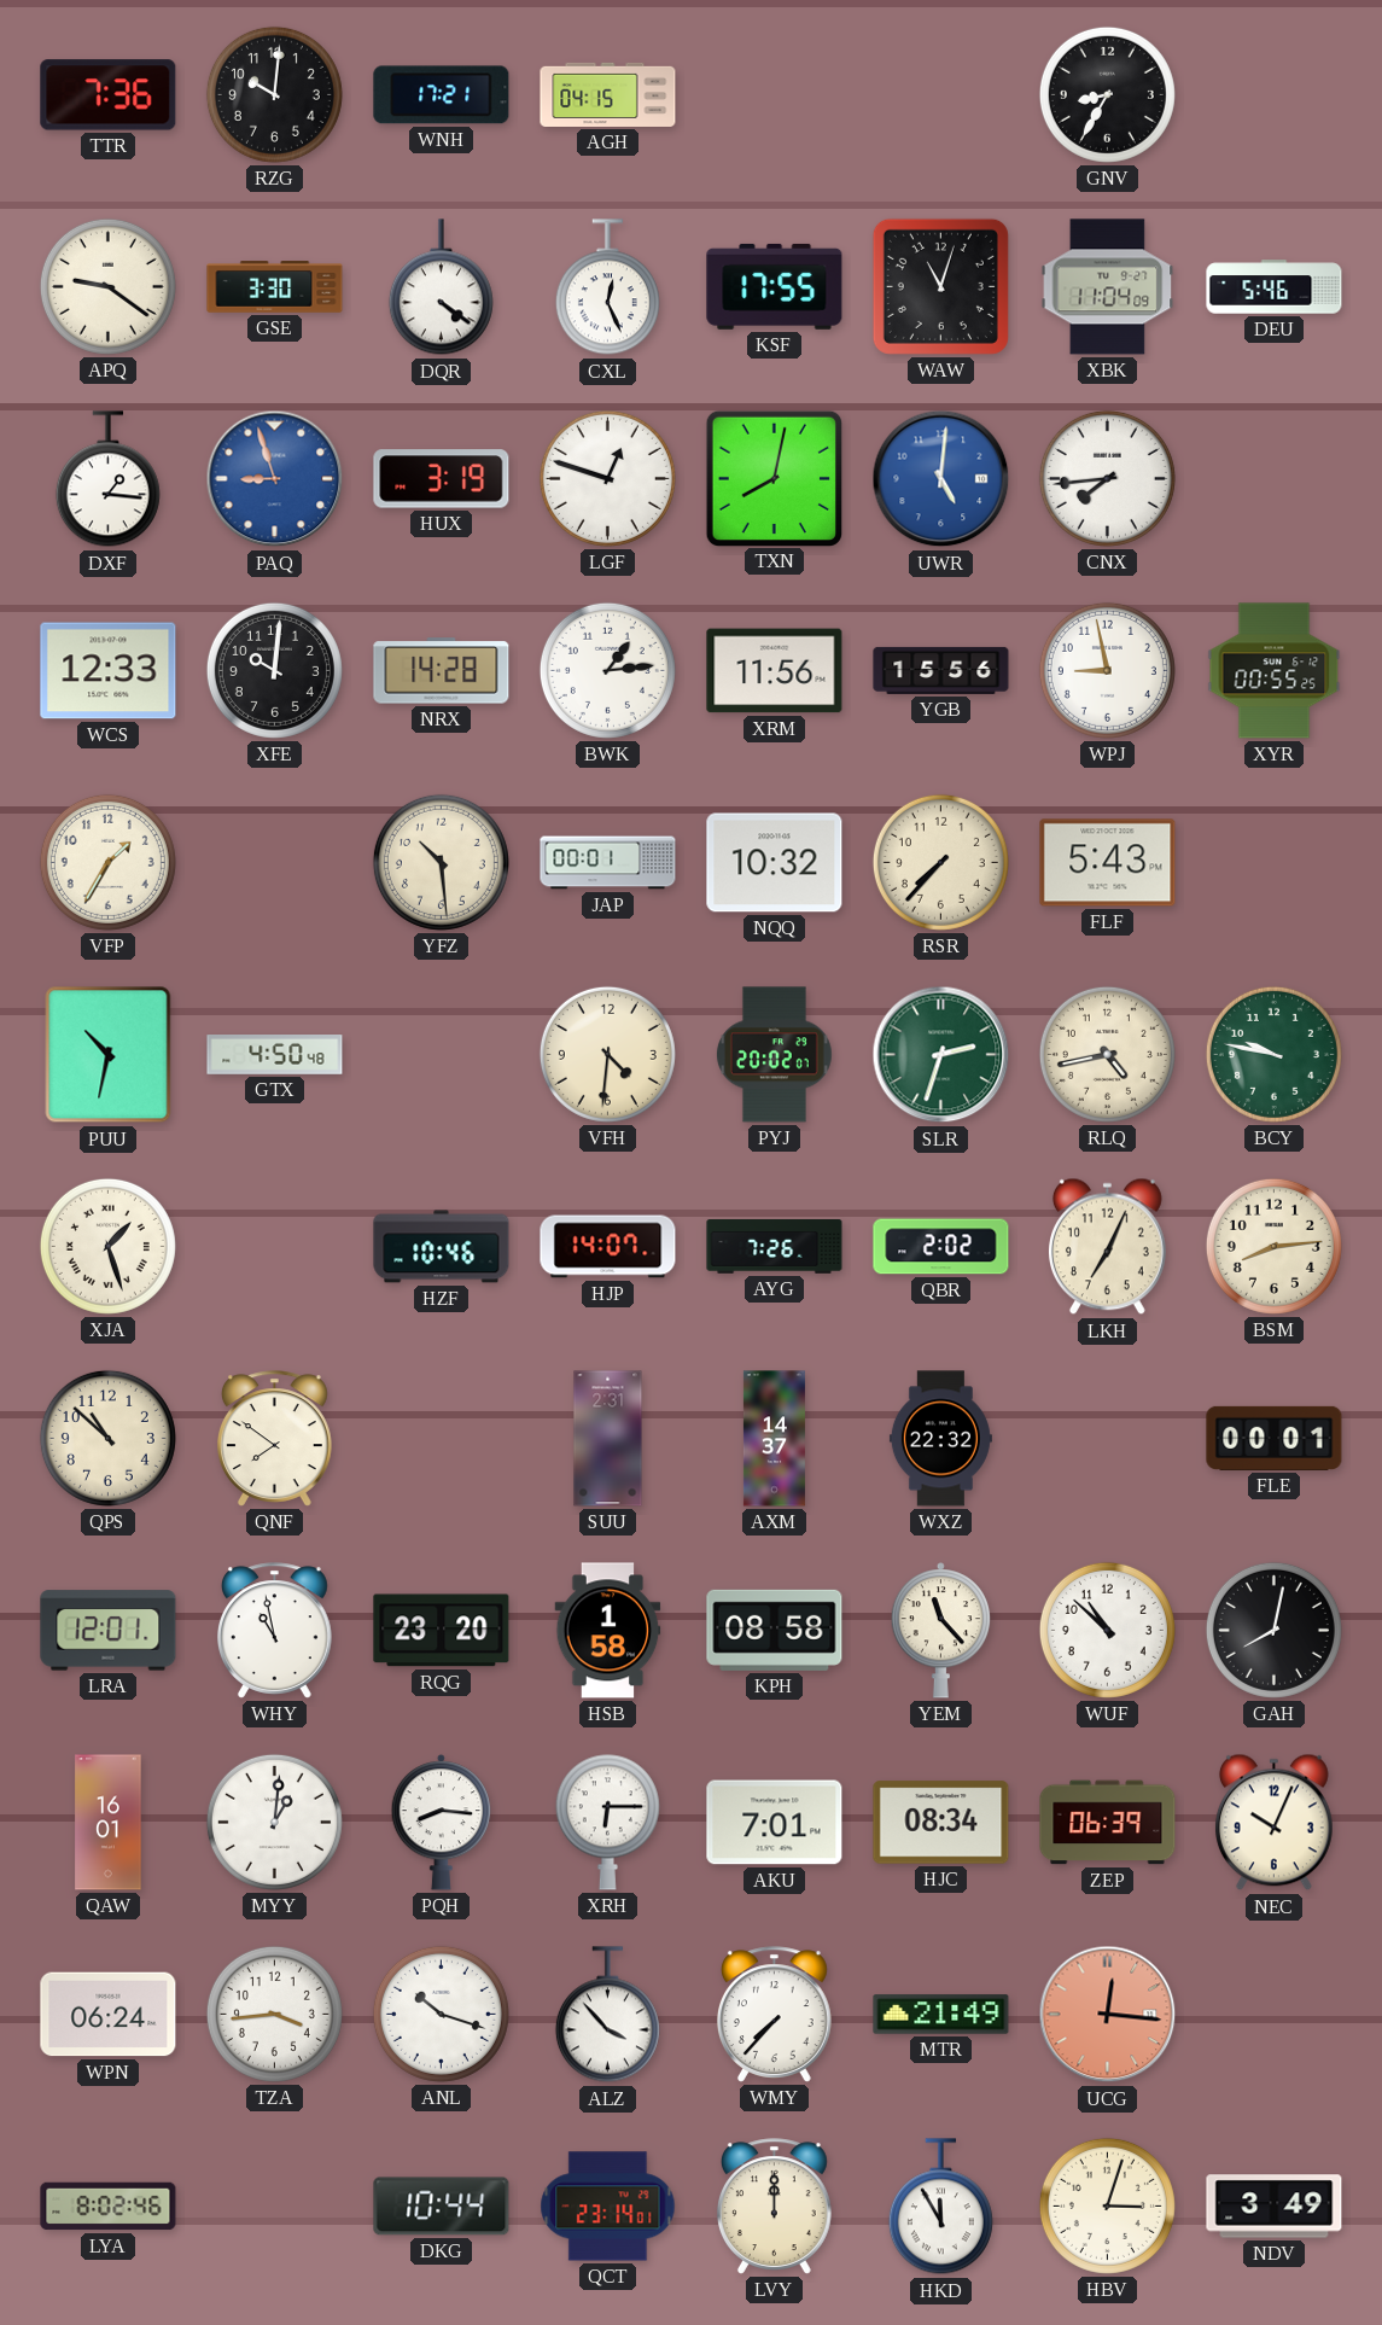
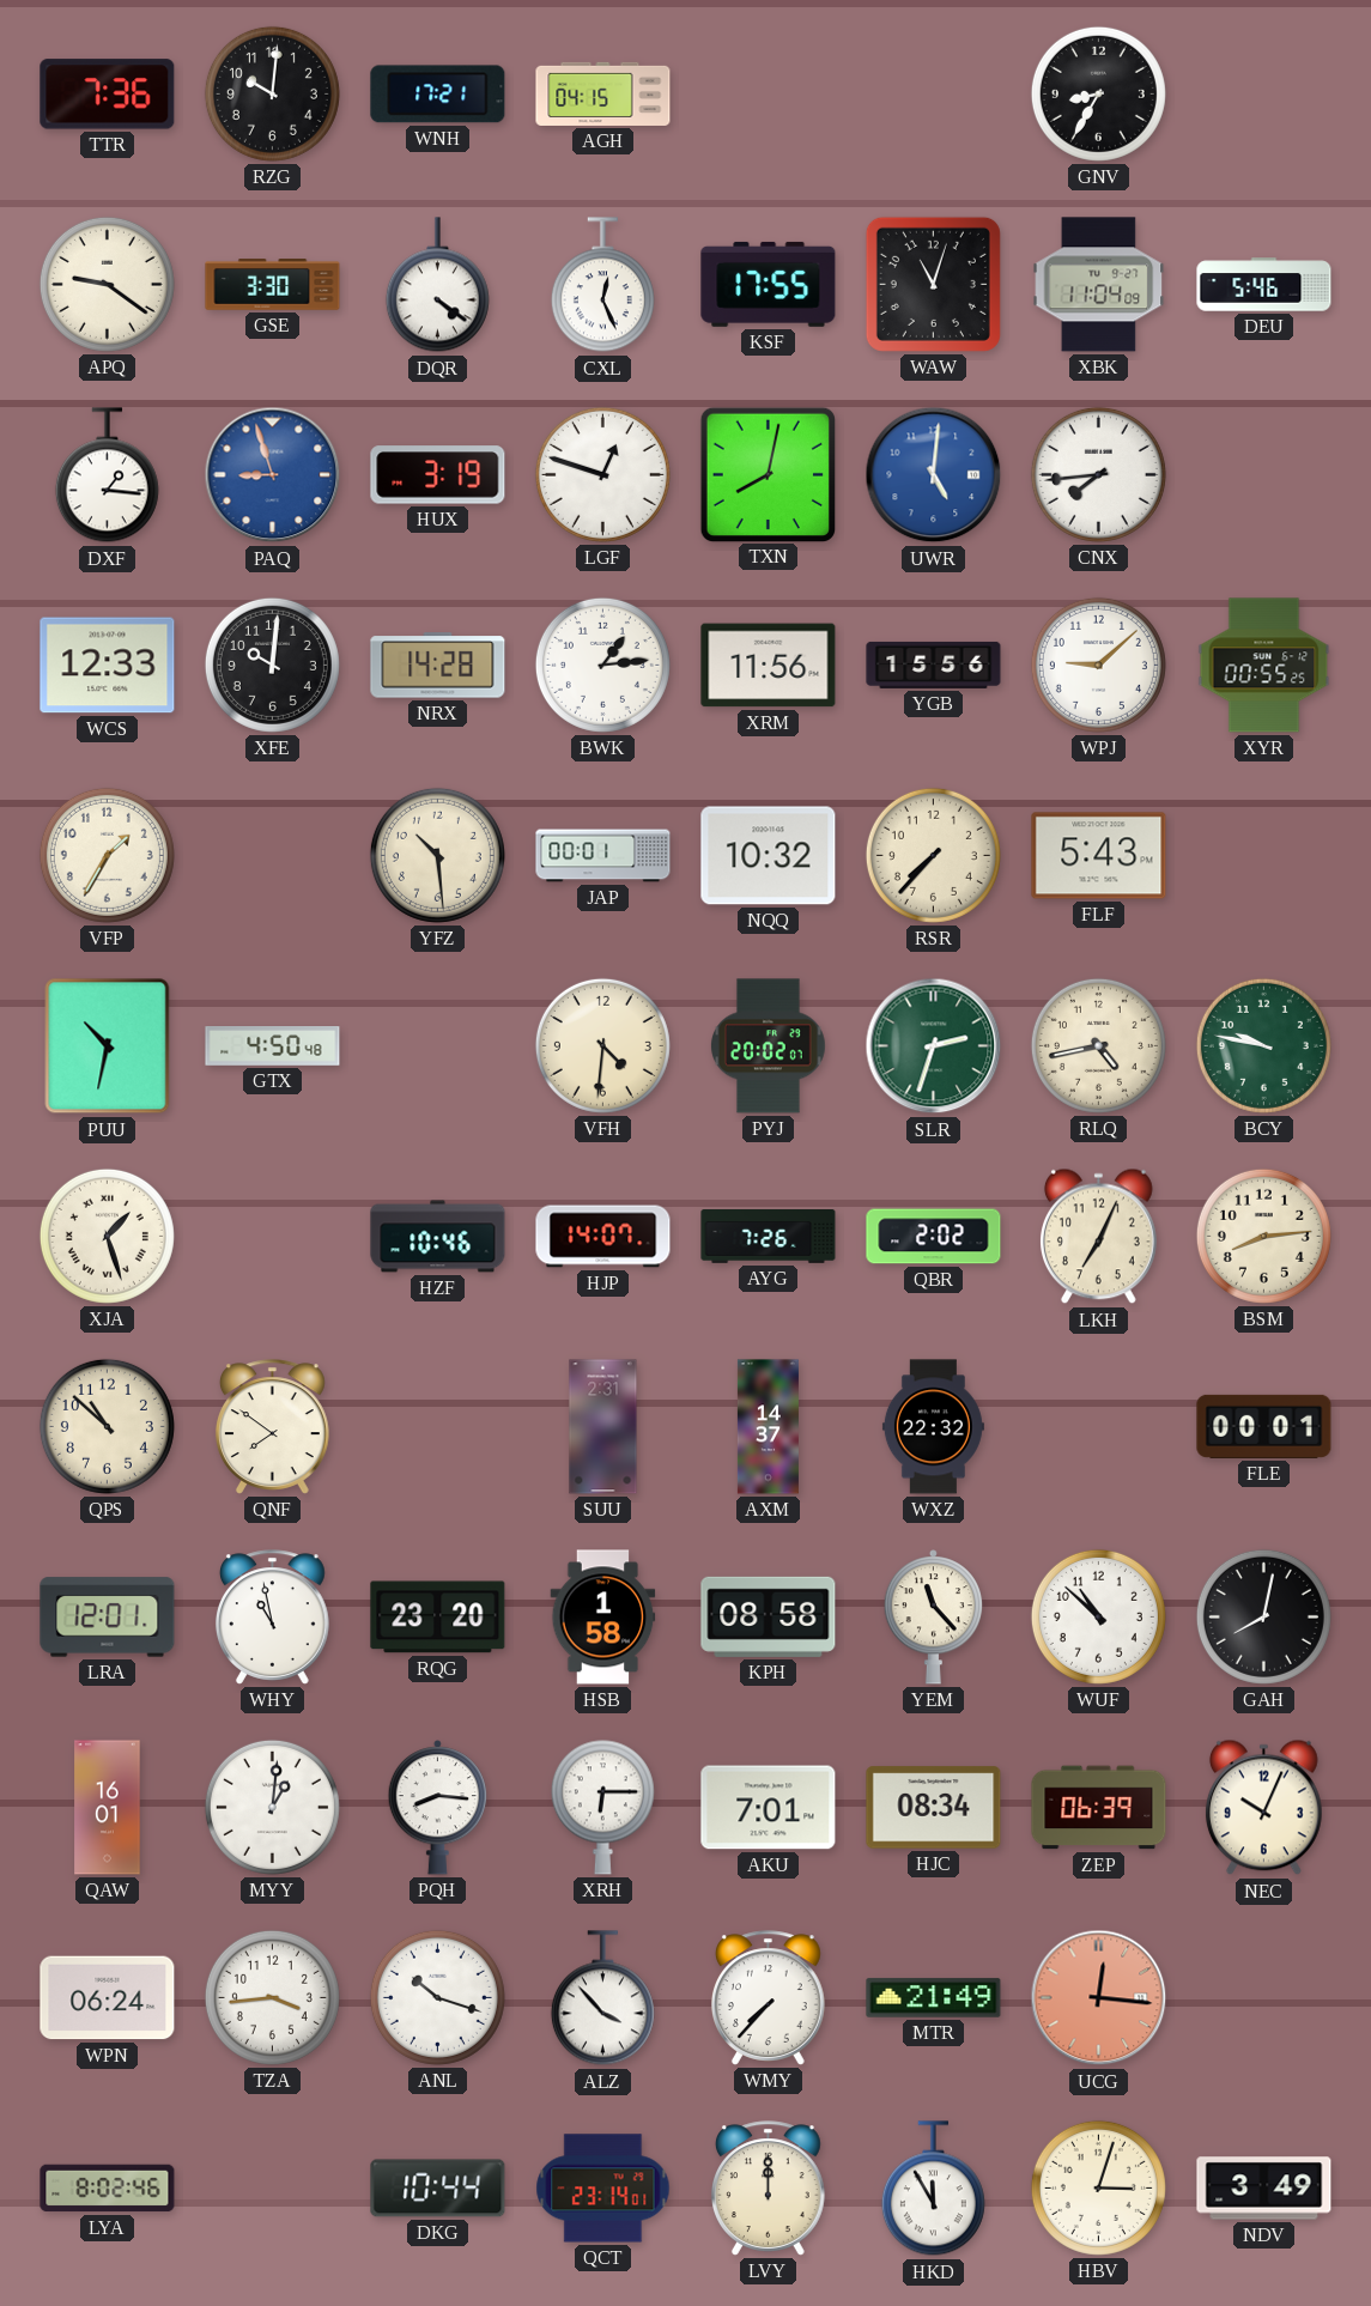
WPJ: 8:58 -> 9:08 (1098, 665)
